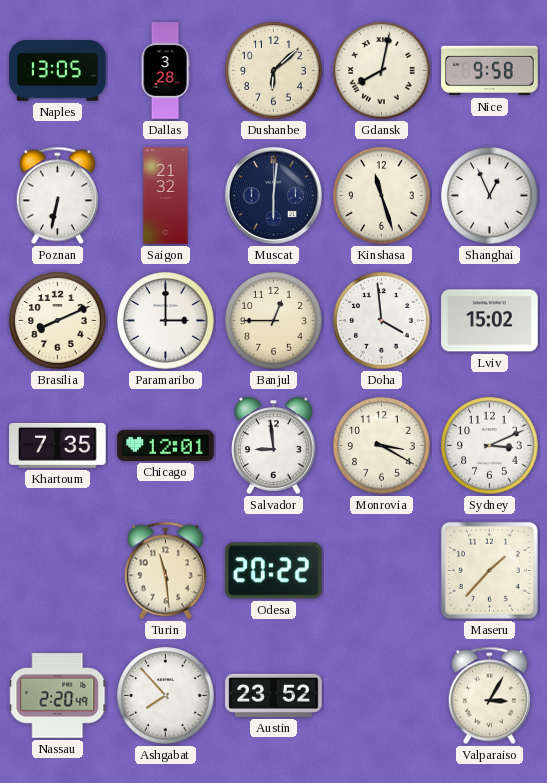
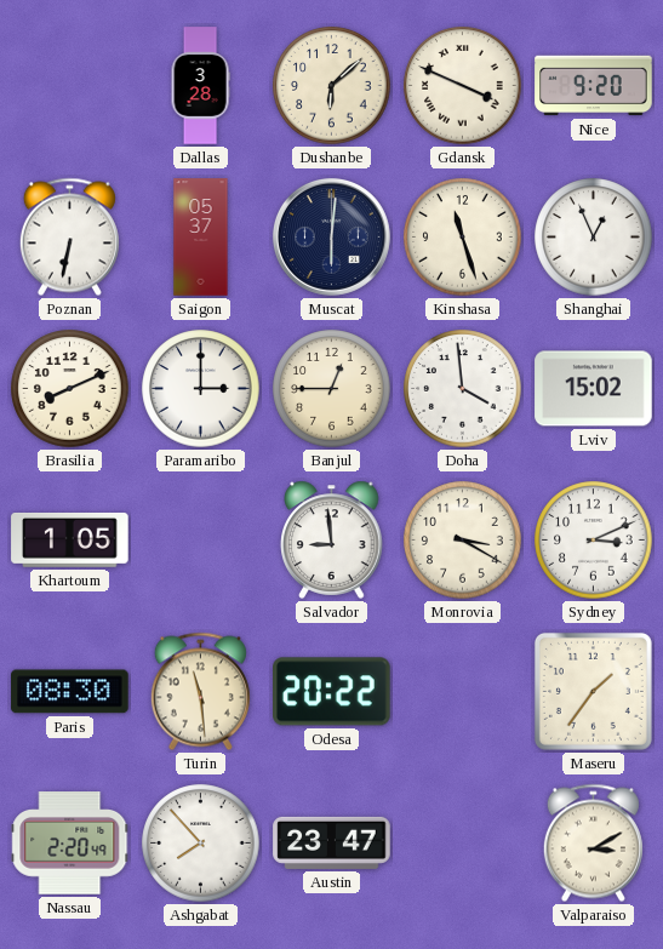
Naples: 13:05 -> none (58, 71)
Gdansk: 8:02 -> 3:49 (463, 86)
Nice: 9:58 -> 9:20 (594, 86)
Saigon: 21:32 -> 05:37 (201, 238)
Khartoum: 7:35 -> 1:05 (70, 539)
Chicago: 12:01 -> none (166, 445)
Paris: none -> 08:30 (70, 692)
Maseru: 1:37 -> 1:36 (593, 691)
Austin: 23:52 -> 23:47 (332, 842)
Valparaiso: 3:05 -> 3:10 (593, 844)
